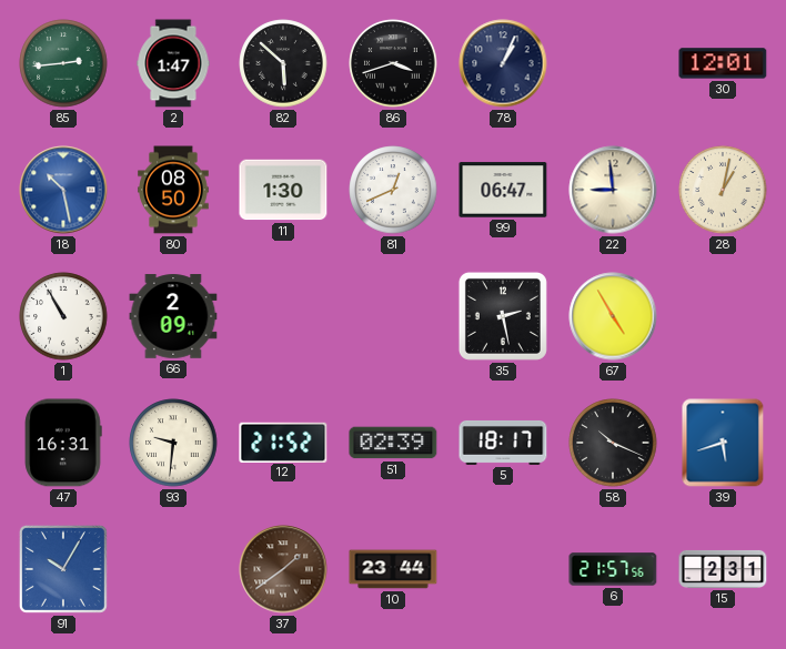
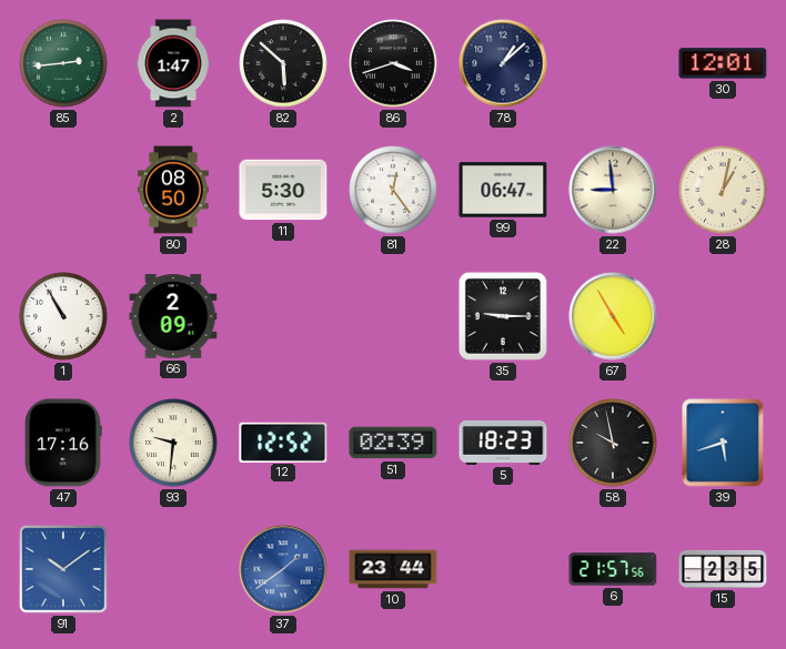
78: 1:04 -> 1:08 (503, 63)
18: 10:28 -> none (63, 190)
11: 1:30 -> 5:30 (283, 190)
81: 12:41 -> 12:24 (393, 190)
35: 2:28 -> 9:15 (503, 316)
47: 16:31 -> 17:16 (63, 443)
12: 21:52 -> 12:52 (283, 442)
5: 18:17 -> 18:23 (503, 443)
58: 10:19 -> 9:58 (613, 443)
91: 10:05 -> 10:09 (63, 569)
37 dial: brown -> blue (283, 569)
15: 2:31 -> 2:35 (723, 569)
